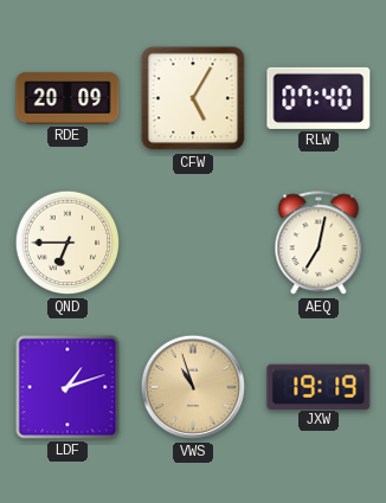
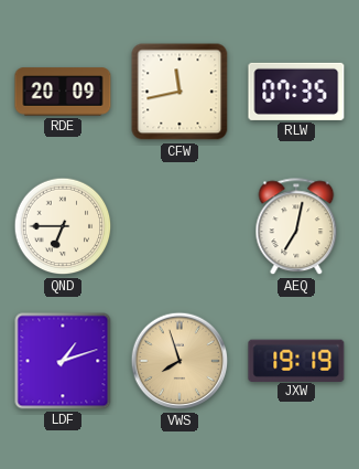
CFW: 5:05 -> 11:43 (179, 92)
RLW: 07:40 -> 07:35 (296, 92)
VWS: 10:57 -> 7:57 (179, 361)
